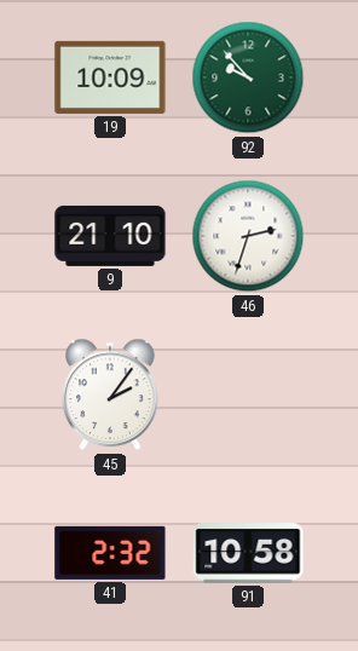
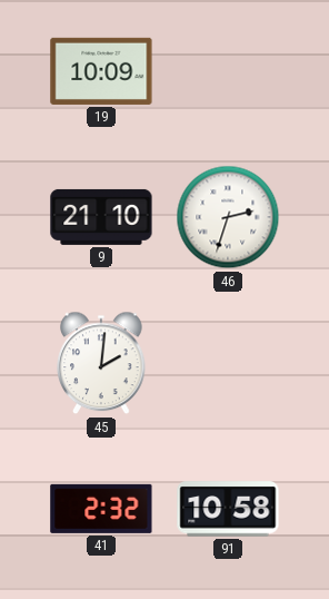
92: 9:53 -> none (248, 77)
45: 2:06 -> 2:01 (101, 363)
